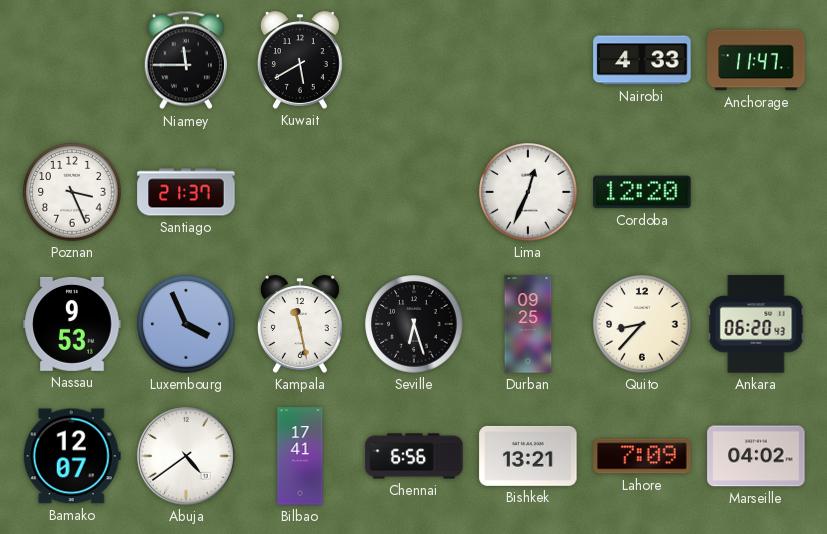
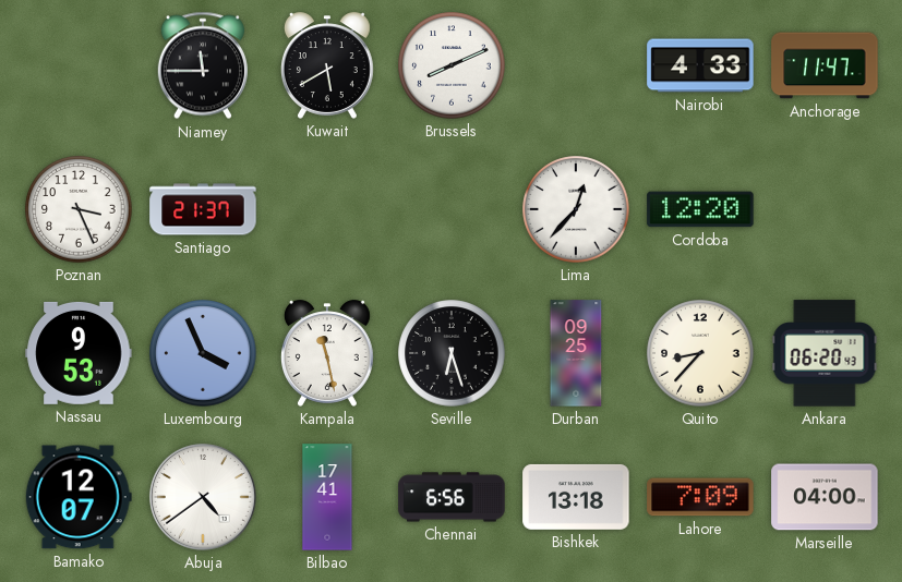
Brussels: none -> 8:11 (452, 65)
Lima: 12:34 -> 12:37 (576, 209)
Bishkek: 13:21 -> 13:18 (576, 497)
Marseille: 04:02 -> 04:00 (825, 497)
